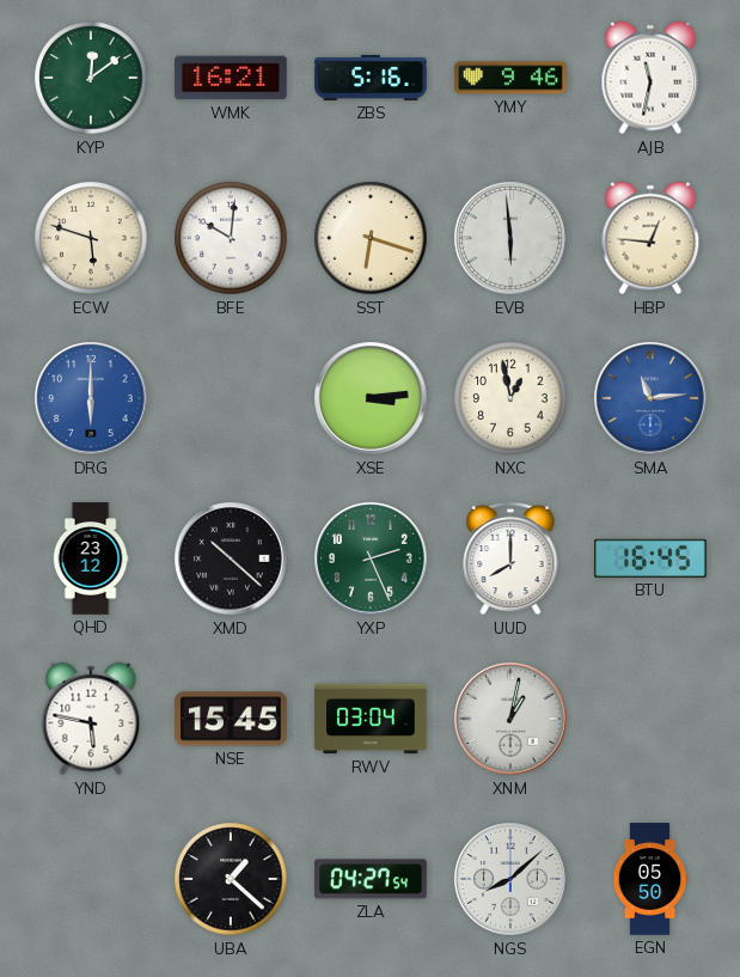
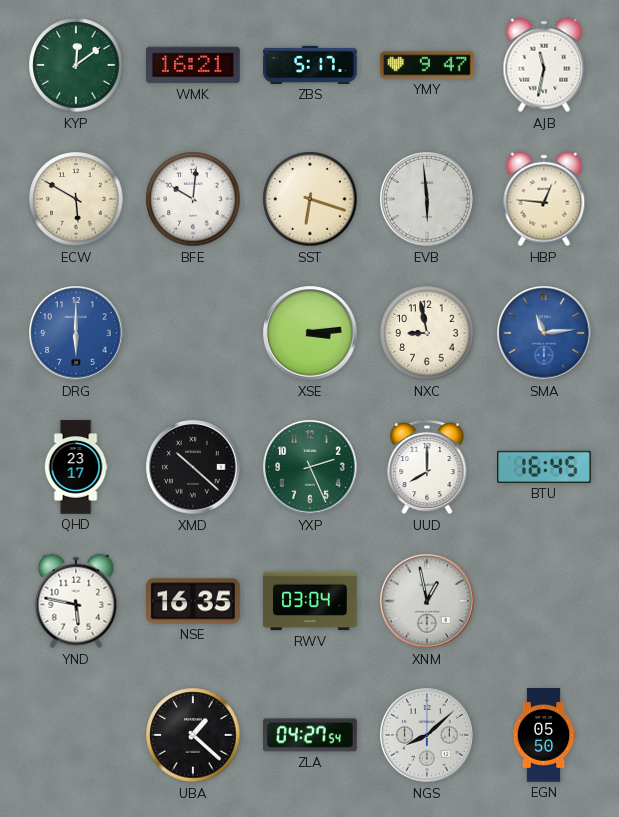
ZBS: 5:16 -> 5:17 (310, 65)
YMY: 9:46 -> 9:47 (427, 65)
ECW: 5:48 -> 5:50 (76, 199)
NXC: 12:58 -> 8:58 (427, 333)
QHD: 23:12 -> 23:17 (76, 467)
NSE: 15:45 -> 16:35 (193, 601)
XNM: 1:02 -> 12:58 (427, 601)
